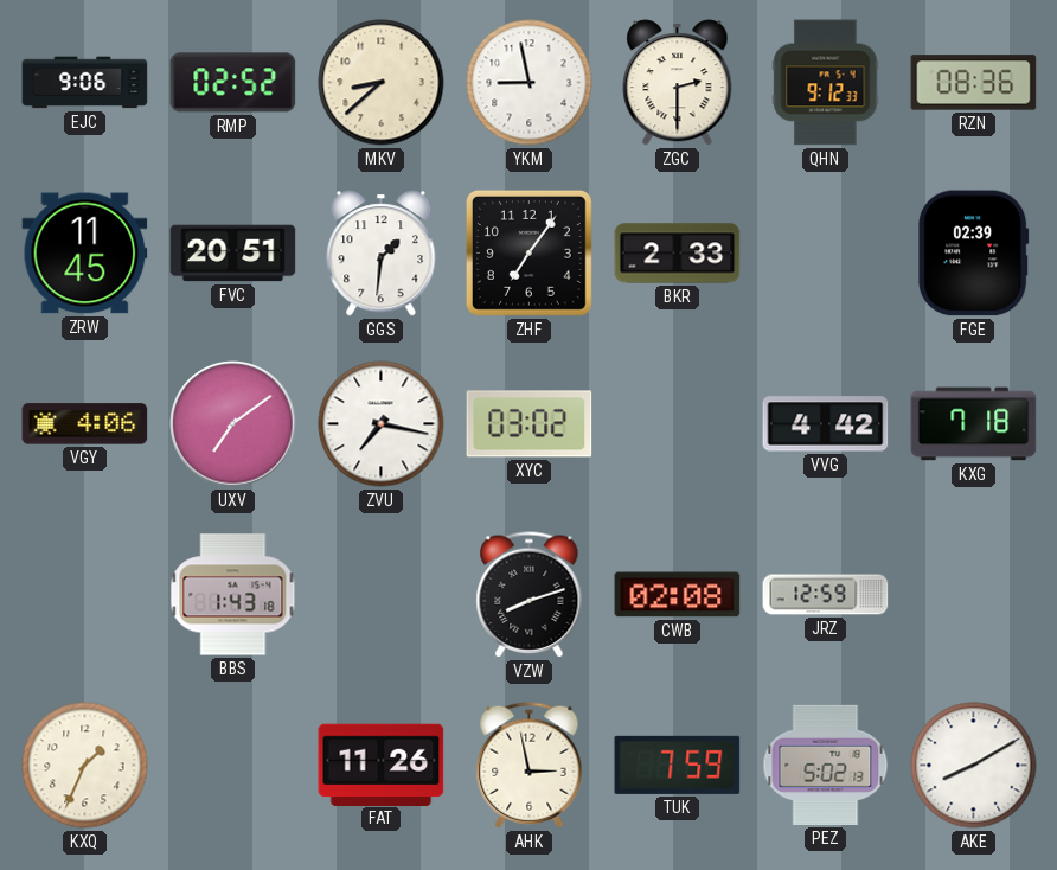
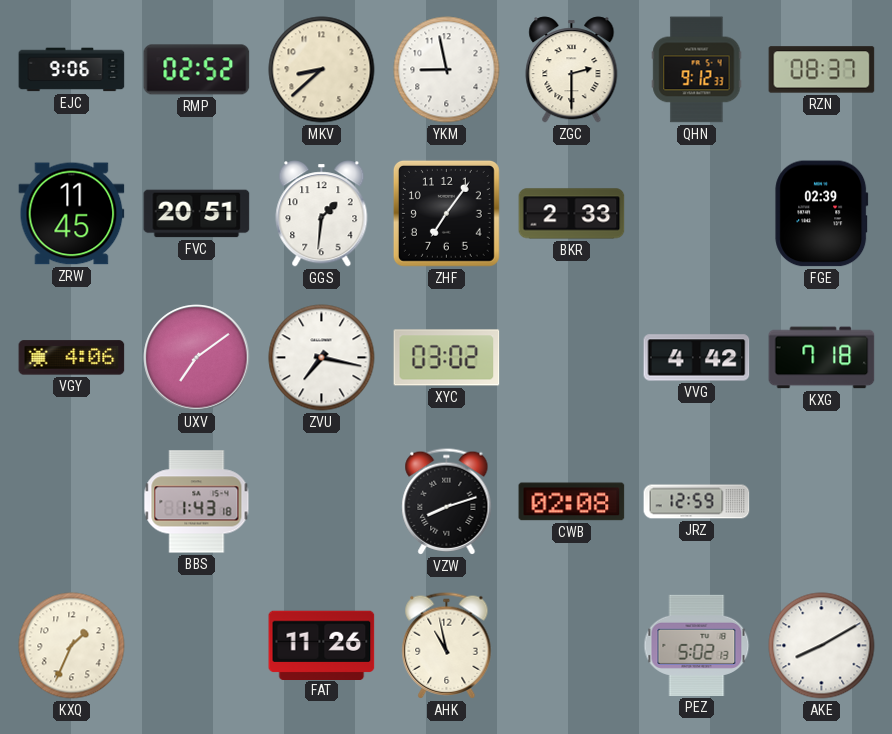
RZN: 08:36 -> 08:37 (822, 70)
AHK: 2:58 -> 10:58 (447, 646)
TUK: 7:59 -> none (678, 765)
